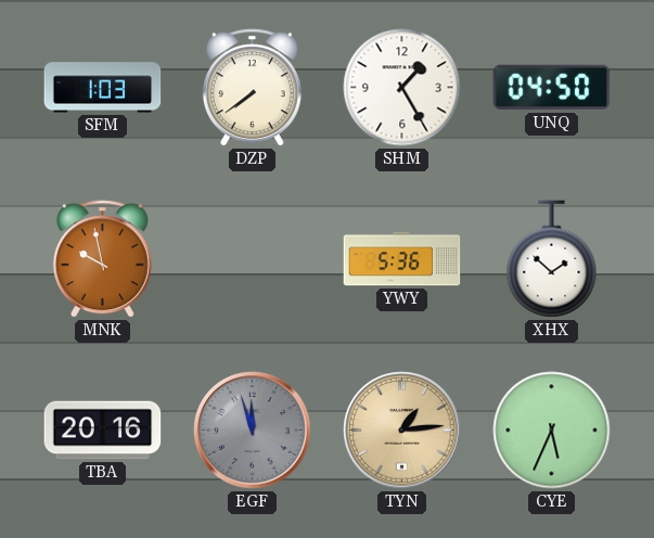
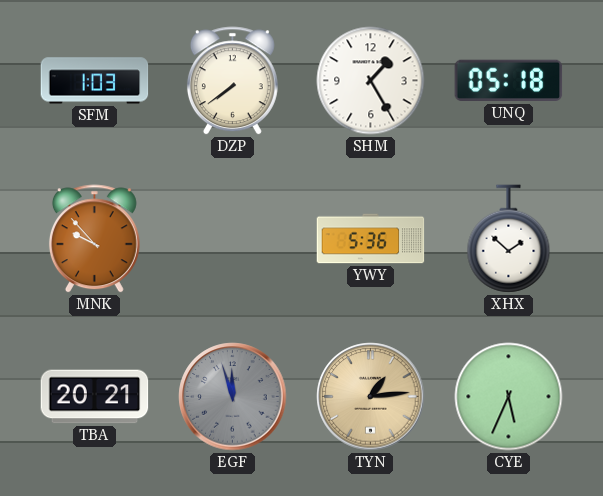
UNQ: 04:50 -> 05:18 (509, 81)
MNK: 9:58 -> 9:53 (94, 239)
TBA: 20:16 -> 20:21 (95, 397)
